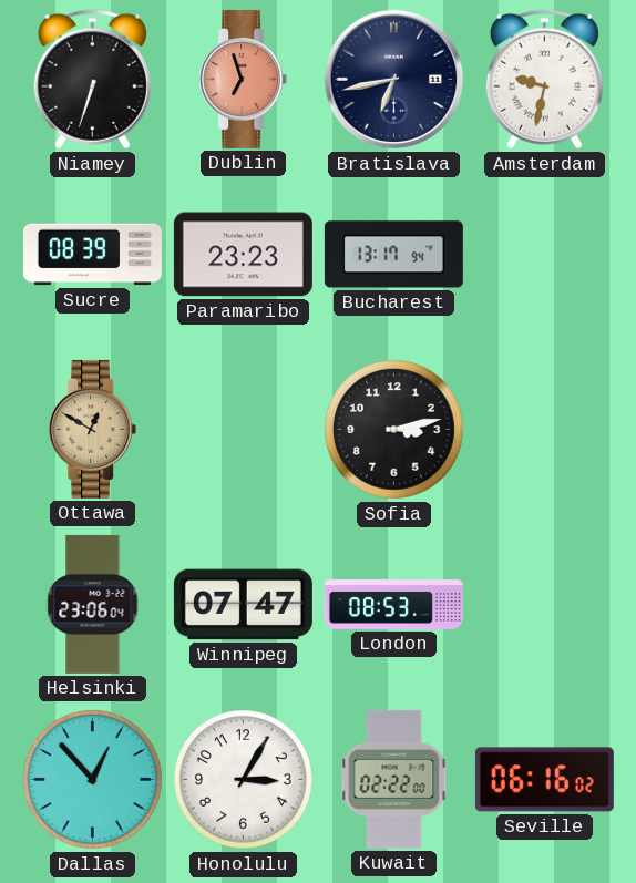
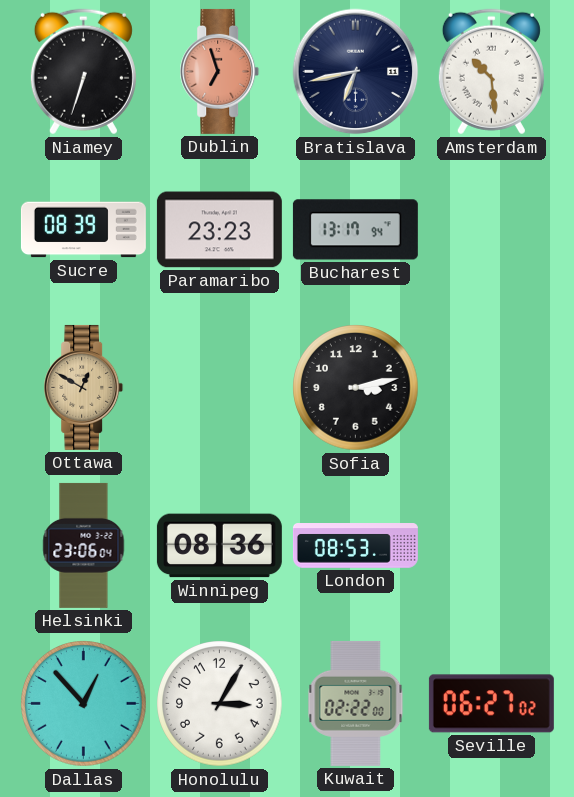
Amsterdam: 9:32 -> 10:29 (491, 72)
Winnipeg: 07:47 -> 08:36 (219, 546)
Seville: 06:16 -> 06:27 (491, 704)
